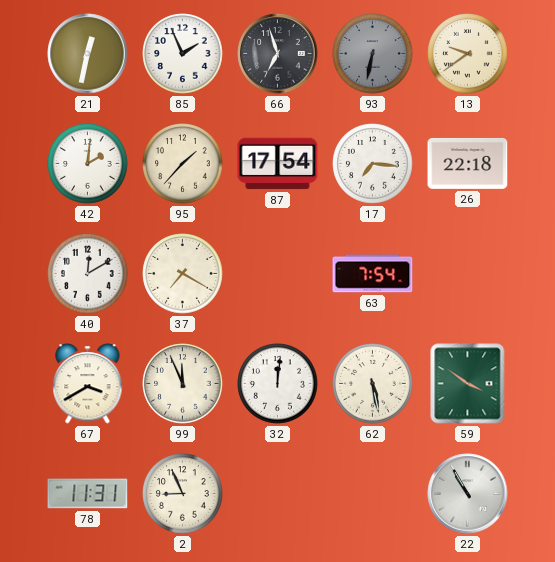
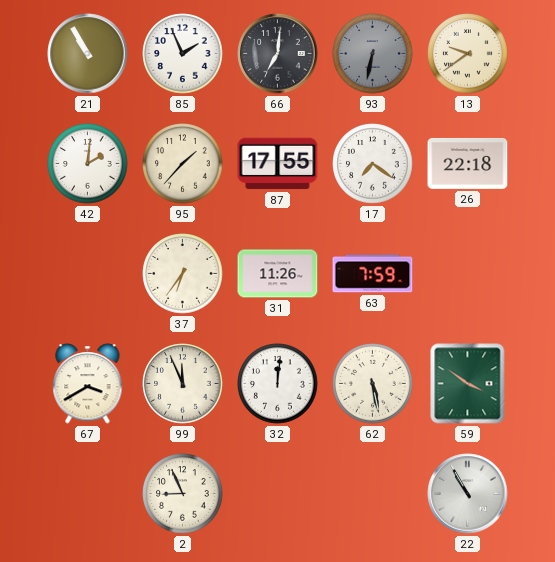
21: 12:32 -> 10:55 (88, 54)
66: 6:57 -> 7:01 (278, 54)
87: 17:54 -> 17:55 (278, 164)
17: 7:16 -> 7:21 (373, 164)
40: 12:10 -> none (88, 274)
37: 7:20 -> 6:36 (183, 274)
31: none -> 11:26 (278, 274)
63: 7:54 -> 7:59 (373, 274)
78: 11:31 -> none (88, 494)
